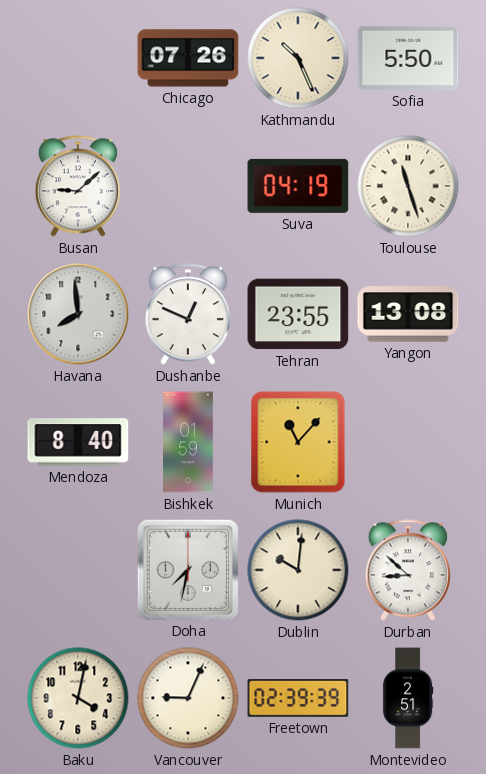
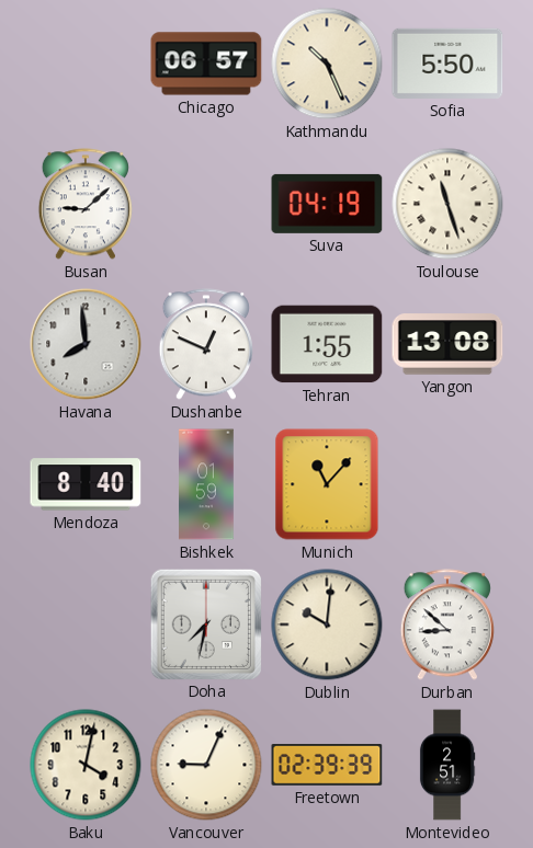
Chicago: 07:26 -> 06:57 (206, 64)
Tehran: 23:55 -> 1:55 (327, 344)
